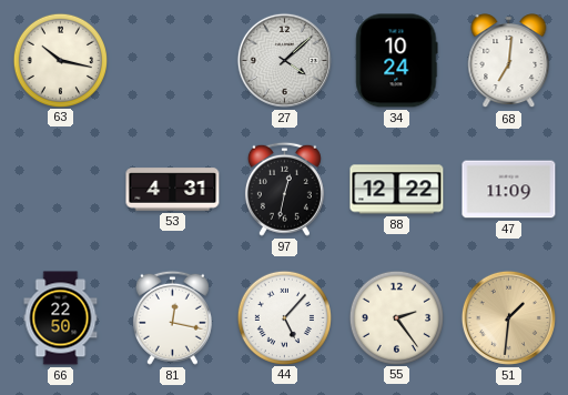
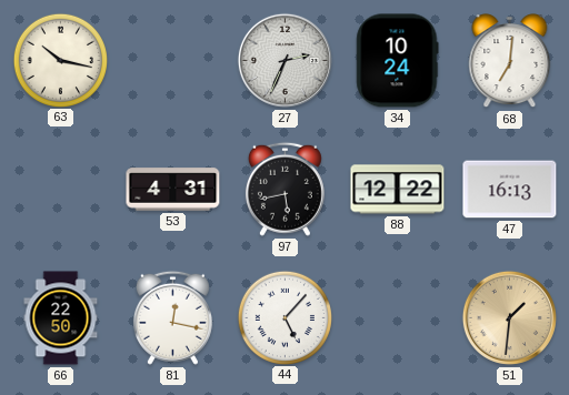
27: 4:08 -> 2:34 (284, 60)
97: 12:32 -> 5:43 (284, 189)
47: 11:09 -> 16:13 (510, 190)
55: 2:24 -> none (396, 317)
